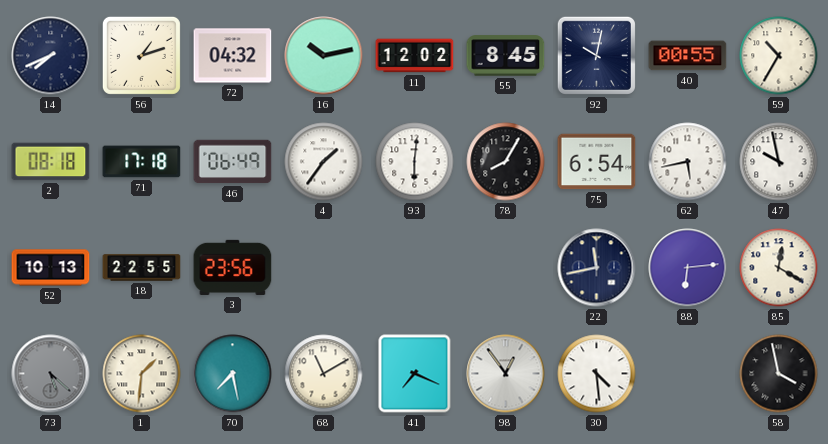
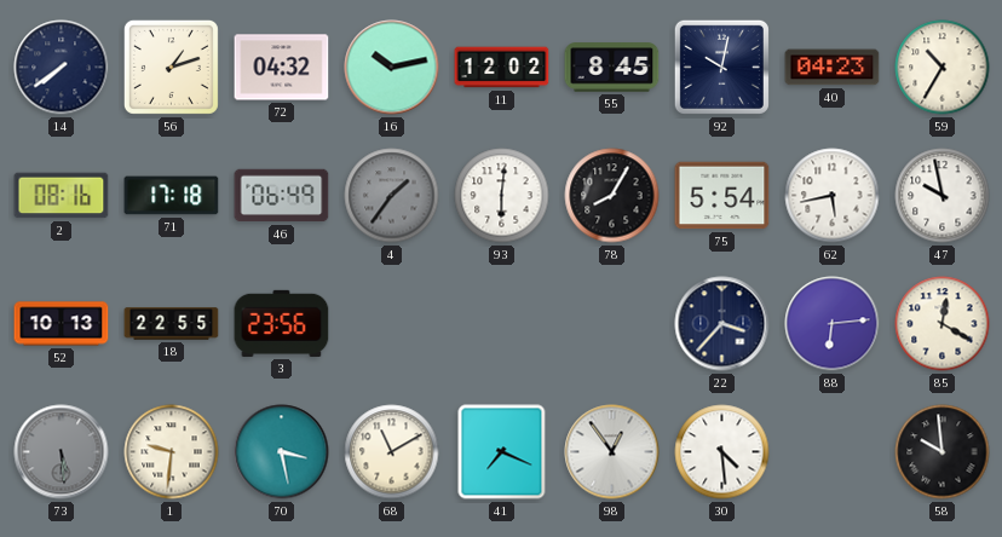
14: 7:41 -> 7:39 (62, 68)
40: 00:55 -> 04:23 (833, 68)
2: 08:18 -> 08:16 (62, 196)
4 dial: white -> grey (392, 196)
75: 6:54 -> 5:54 (722, 196)
22: 11:43 -> 3:37 (722, 324)
73: 5:22 -> 5:29 (62, 452)
1: 1:31 -> 9:31 (172, 452)
70: 7:28 -> 3:28 (282, 452)
58: 3:58 -> 9:59 (943, 452)
